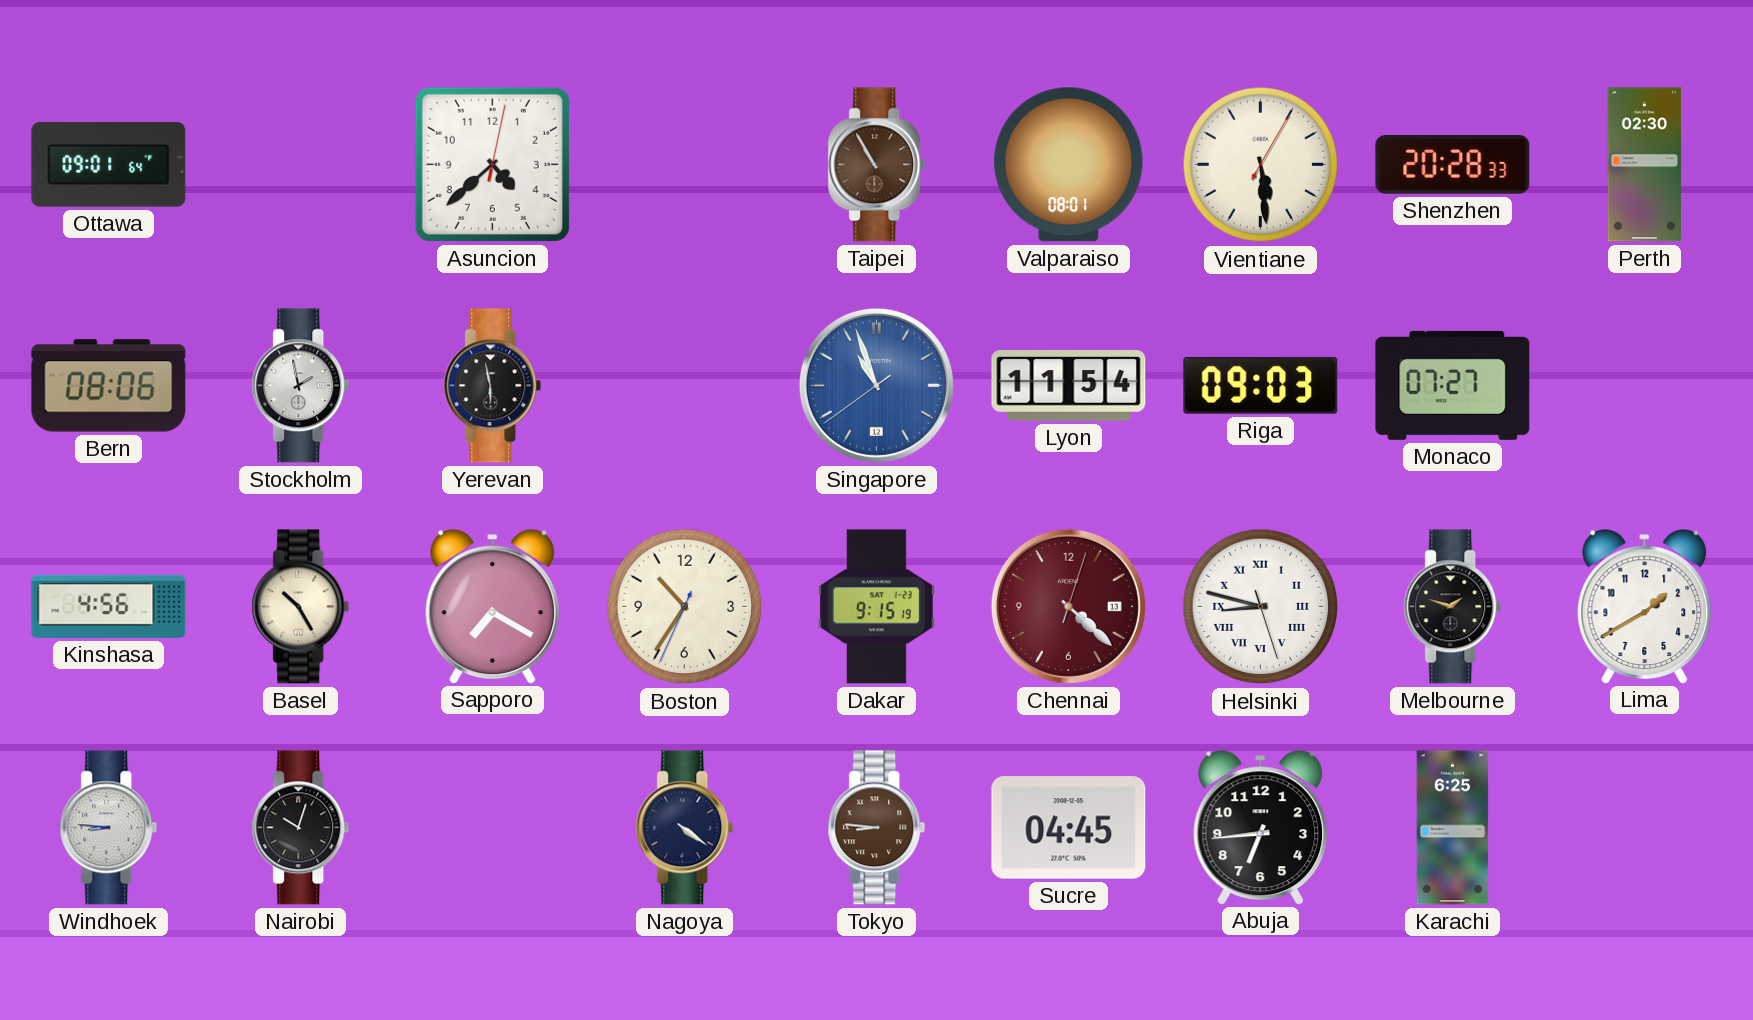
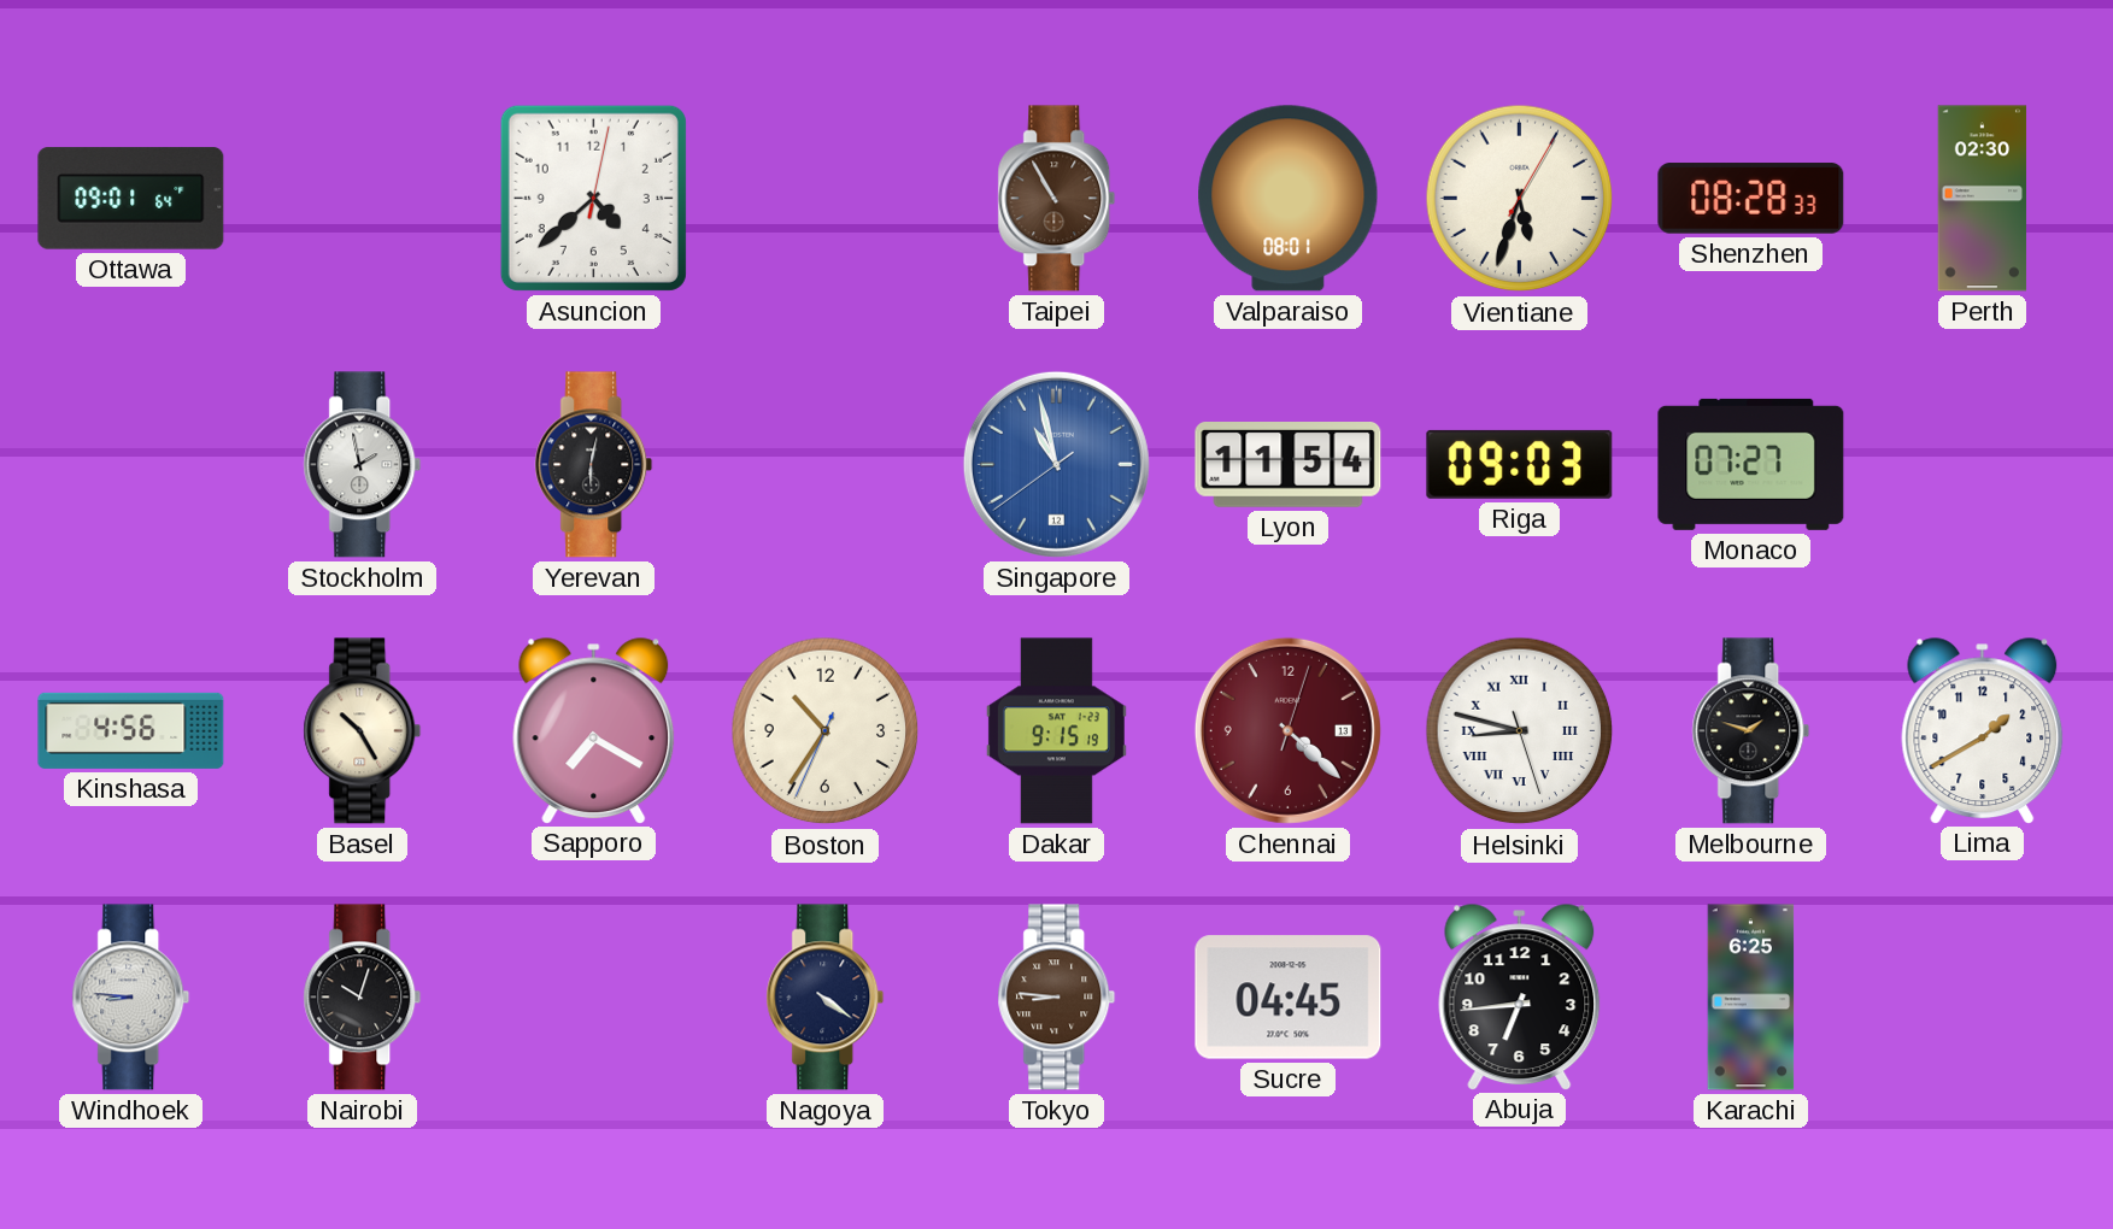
Vientiane: 5:29 -> 5:33 (1520, 199)
Shenzhen: 20:28 -> 08:28 (1751, 199)
Bern: 08:06 -> none (109, 386)
Yerevan: 5:58 -> 6:02 (594, 465)
Singapore: 10:56 -> 10:57 (1056, 464)
